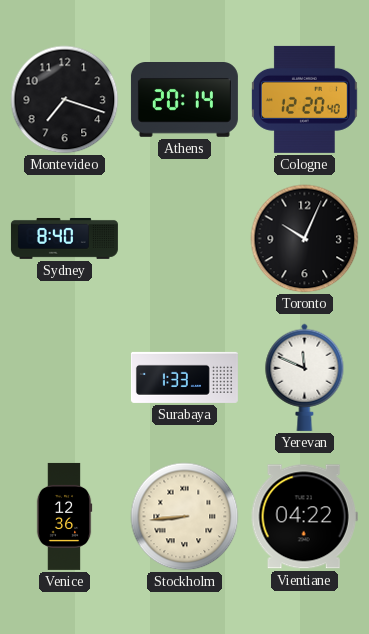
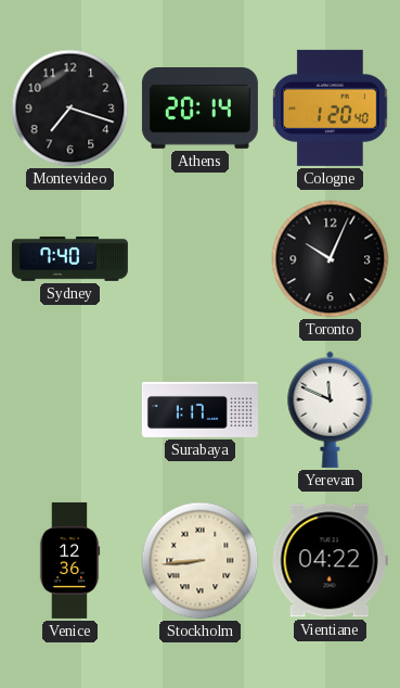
Cologne: 12:20 -> 1:20 (330, 107)
Sydney: 8:40 -> 7:40 (69, 258)
Surabaya: 1:33 -> 1:17 (199, 409)
